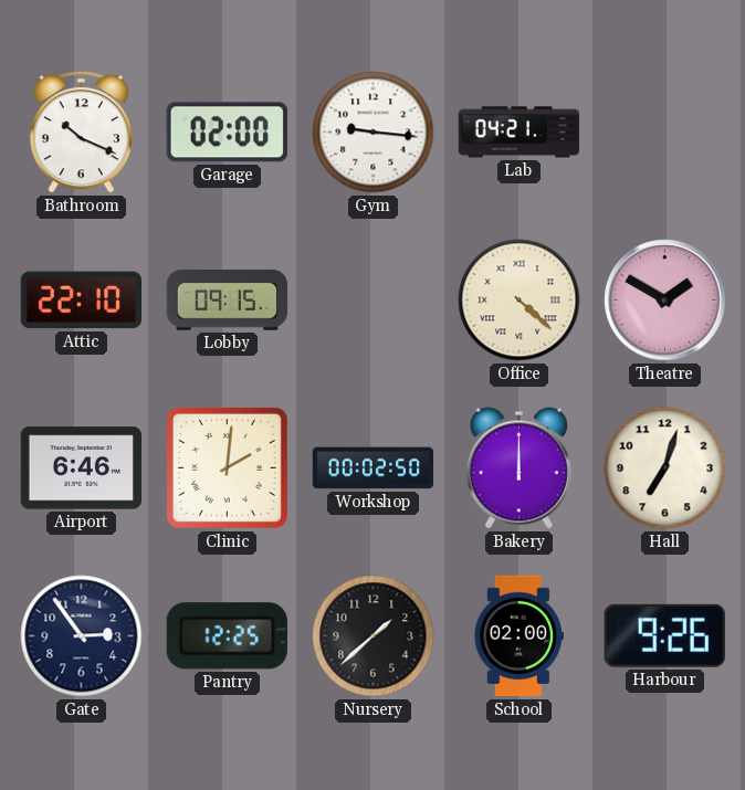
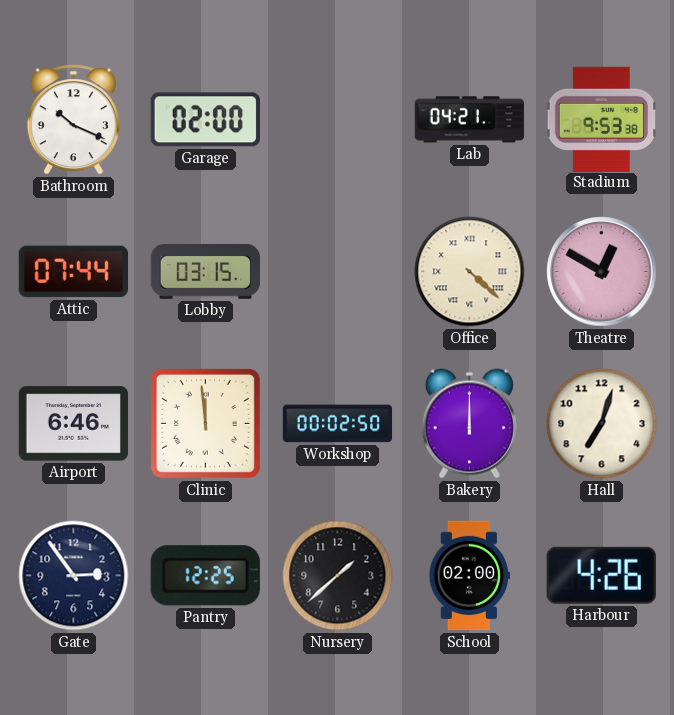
Gym: 9:16 -> none (374, 133)
Stadium: none -> 9:53 (601, 119)
Attic: 22:10 -> 07:44 (73, 272)
Lobby: 09:15 -> 03:15 (205, 272)
Theatre: 1:50 -> 12:50 (602, 272)
Clinic: 2:01 -> 11:59 (205, 423)
Harbour: 9:26 -> 4:26 (601, 575)
